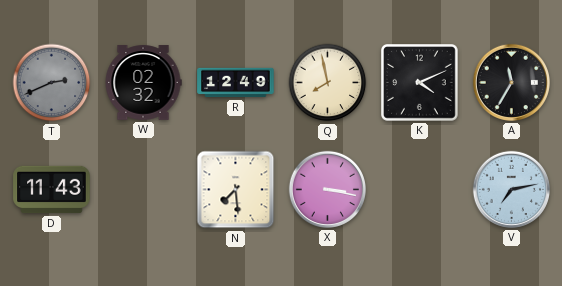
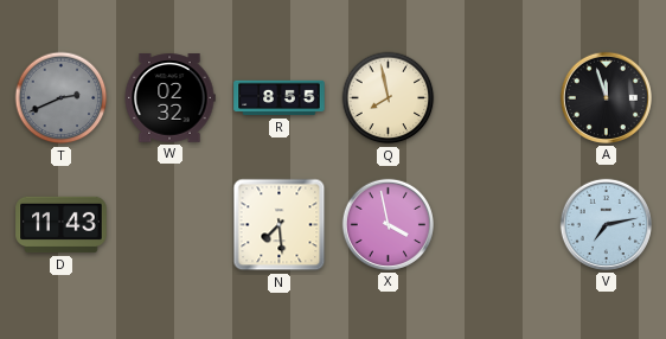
R: 12:49 -> 8:55 (280, 98)
K: 4:11 -> none (420, 83)
A: 11:35 -> 11:57 (606, 97)
X: 3:17 -> 3:58 (388, 224)
